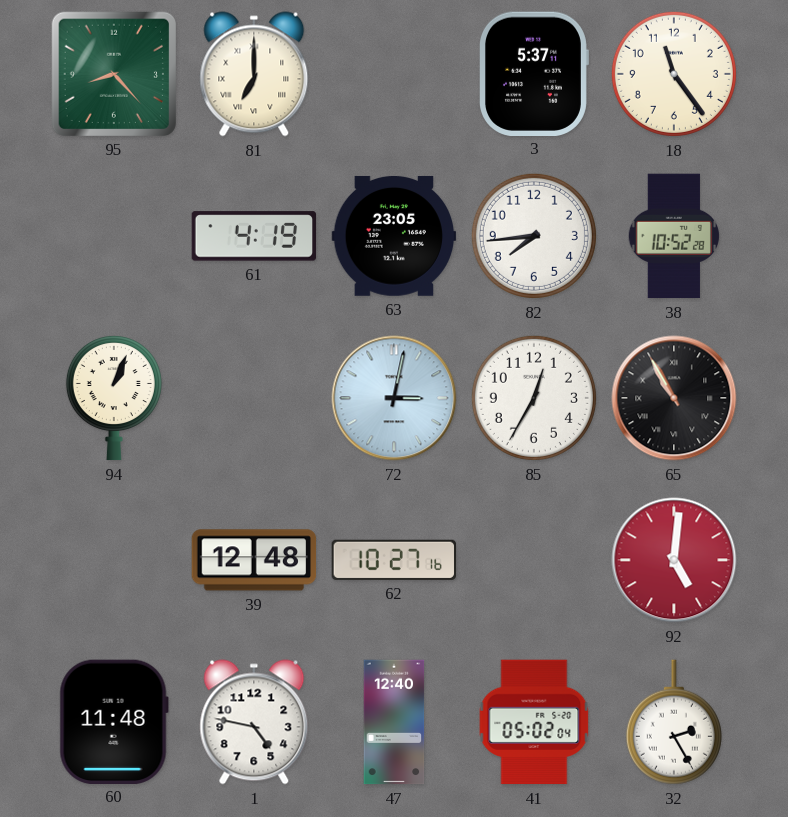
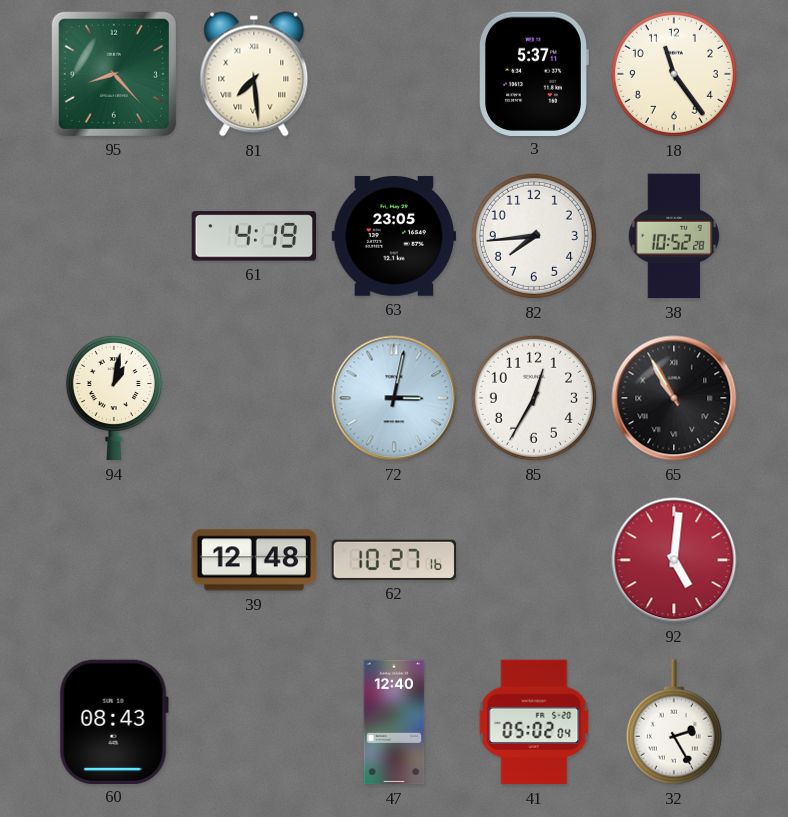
81: 7:00 -> 7:29 (254, 74)
94: 1:04 -> 1:02 (114, 398)
60: 11:48 -> 08:43 (114, 721)
1: 4:47 -> none (254, 722)
